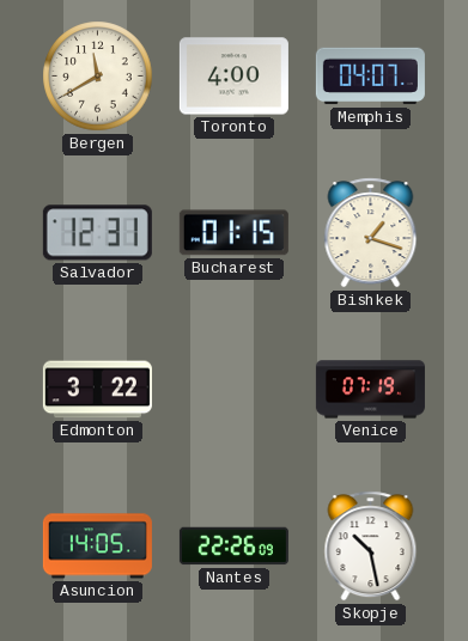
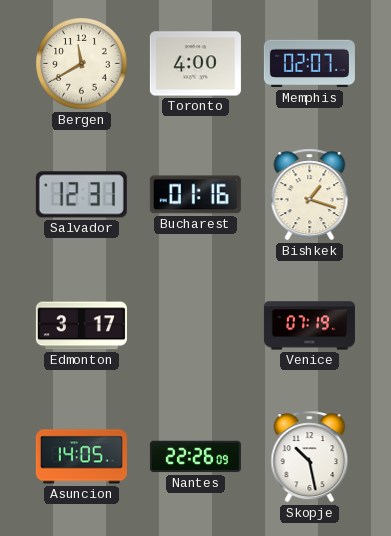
Memphis: 04:07 -> 02:07 (309, 64)
Bucharest: 01:15 -> 01:16 (195, 195)
Edmonton: 3:22 -> 3:17 (81, 326)
